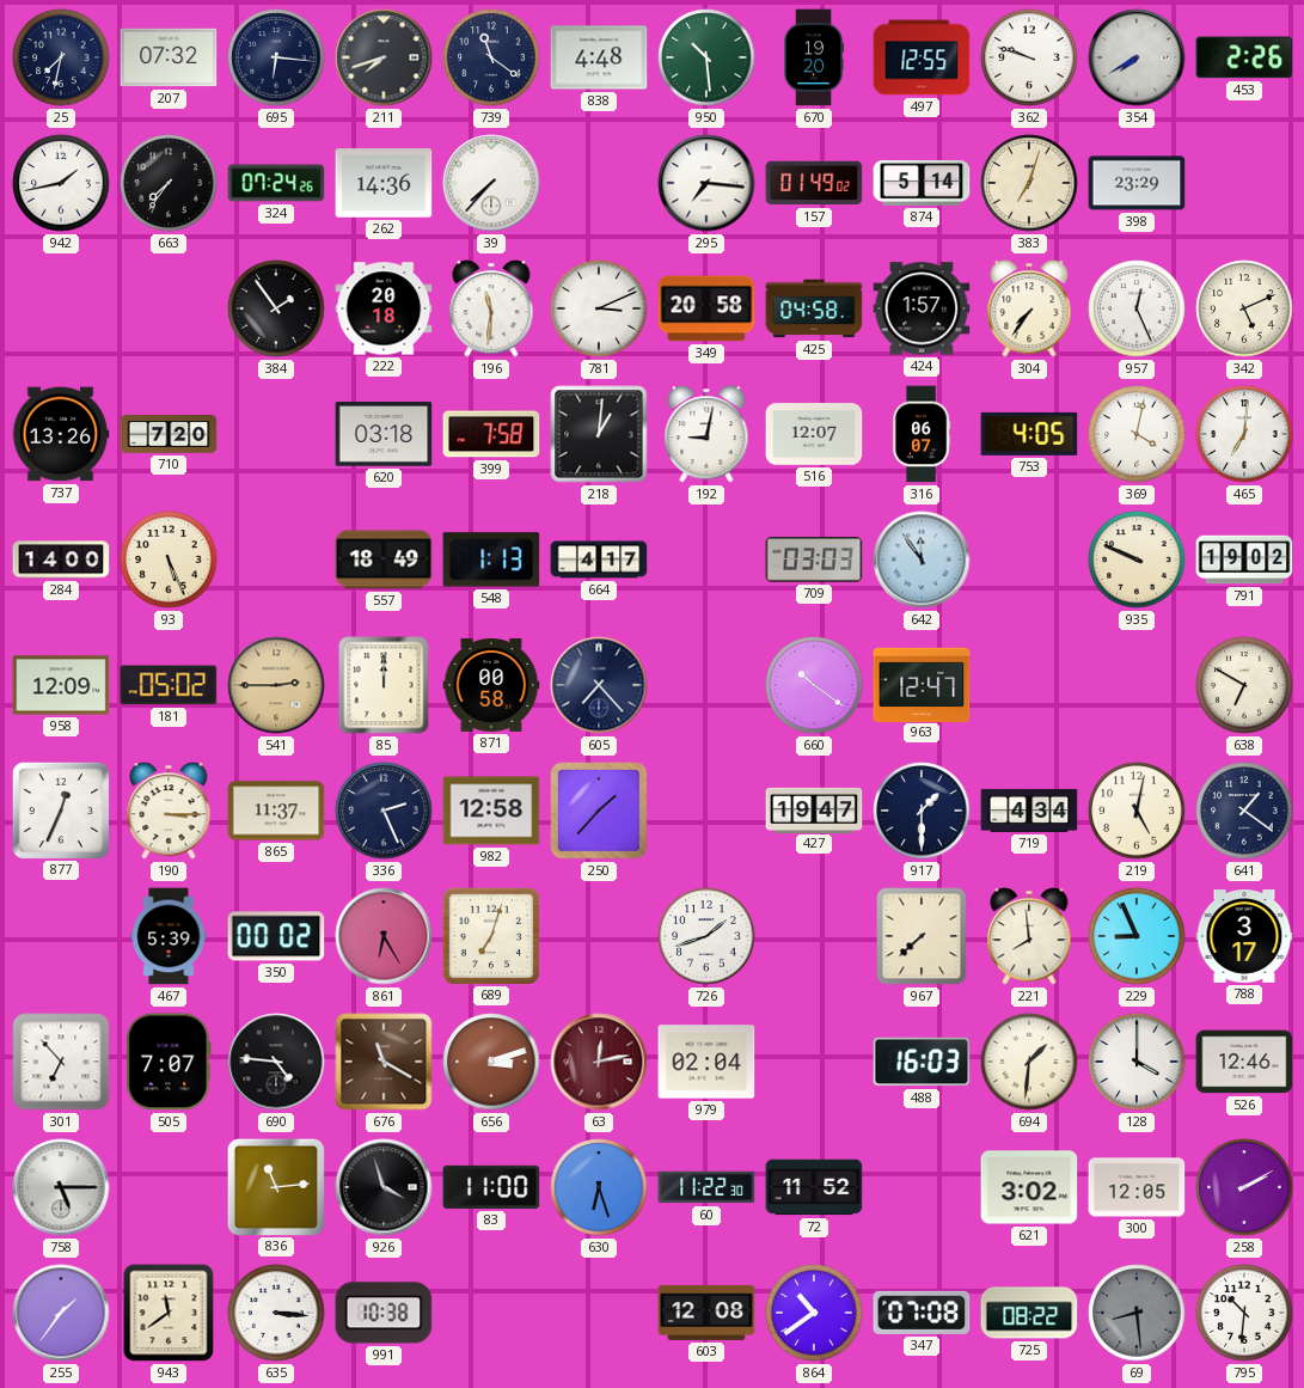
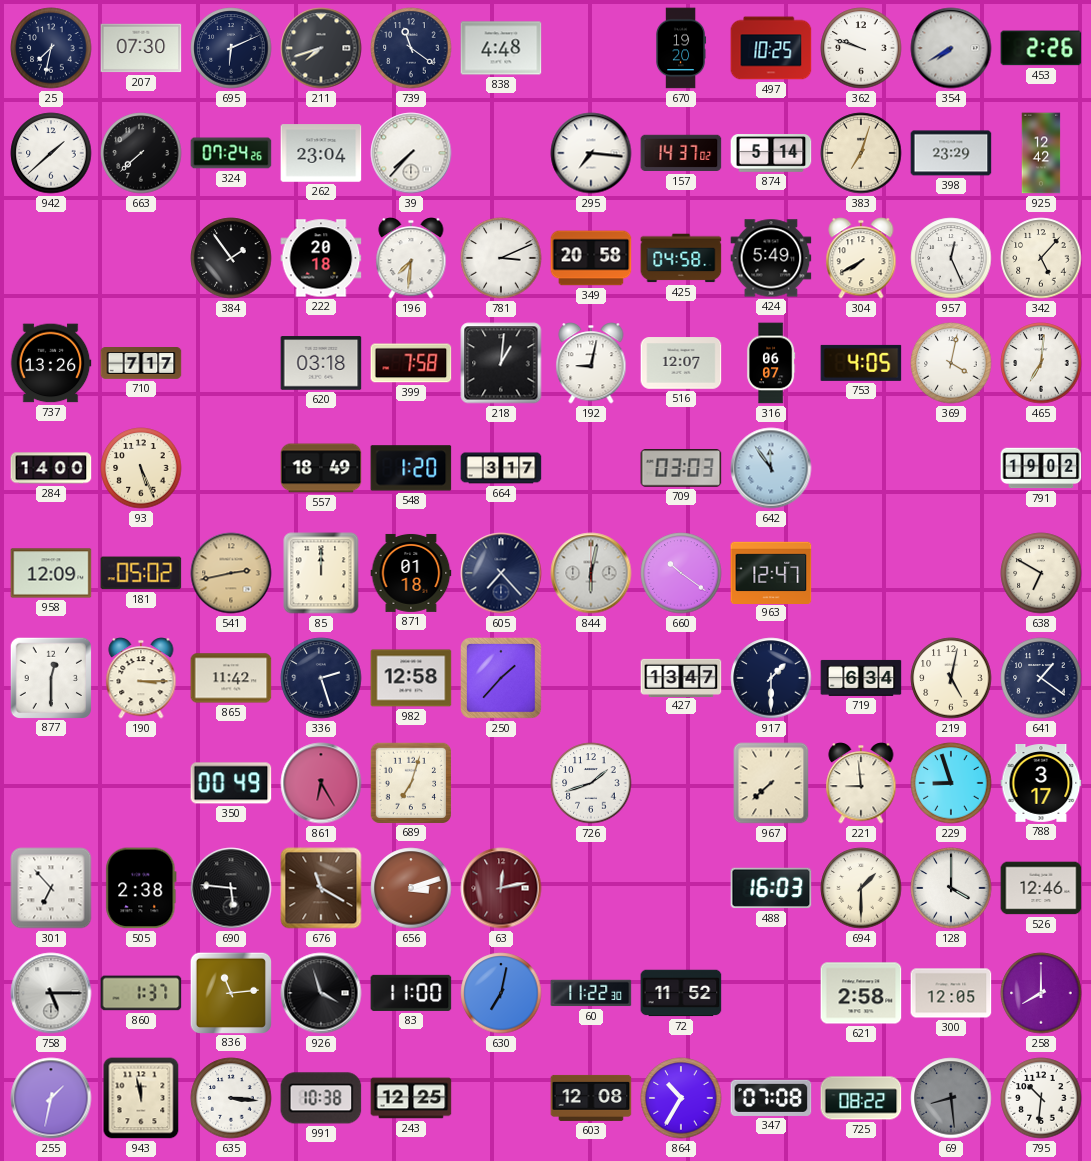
207: 07:32 -> 07:30 (141, 48)
695: 6:16 -> 6:11 (231, 48)
950: 10:29 -> none (706, 57)
497: 12:55 -> 10:25 (771, 48)
942: 1:43 -> 1:38 (51, 153)
663: 7:36 -> 7:38 (141, 153)
262: 14:36 -> 23:04 (321, 153)
157: 01:49 -> 14:37 (681, 153)
925: none -> 12:42 (1041, 153)
196: 11:31 -> 7:31 (411, 258)
424: 1:57 -> 5:49 (771, 258)
304: 7:36 -> 7:40 (861, 258)
342: 5:11 -> 5:07 (1041, 258)
710: 7:20 -> 7:17 (141, 363)
548: 1:13 -> 1:20 (411, 468)
664: 4:17 -> 3:17 (501, 468)
935: 9:49 -> none (1137, 560)
541: 2:45 -> 2:43 (231, 573)
871: 00:58 -> 01:18 (411, 573)
844: none -> 6:02 (591, 573)
877: 12:34 -> 12:30 (50, 677)
865: 11:37 -> 11:42 (231, 678)
336: 2:26 -> 2:27 (321, 678)
427: 19:47 -> 13:47 (681, 677)
719: 4:34 -> 6:34 (861, 678)
467: 5:39 -> none (169, 936)
350: 00:02 -> 00:49 (231, 783)
221: 7:59 -> 8:59 (861, 783)
229: 8:56 -> 8:57 (951, 783)
505: 7:07 -> 2:38 (141, 888)
690: 4:46 -> 5:46 (231, 888)
979: 02:04 -> none (706, 1062)
694: 1:31 -> 1:30 (861, 888)
860: none -> 1:37 (141, 993)
630: 6:27 -> 7:02 (501, 993)
621: 3:02 -> 2:58 (861, 993)
258: 2:10 -> 8:00 (1041, 993)
255: 1:36 -> 1:32 (51, 1098)
943: 11:39 -> 11:58 (141, 1098)
243: none -> 12:25 (411, 1098)
864: 10:39 -> 10:35 (681, 1098)
